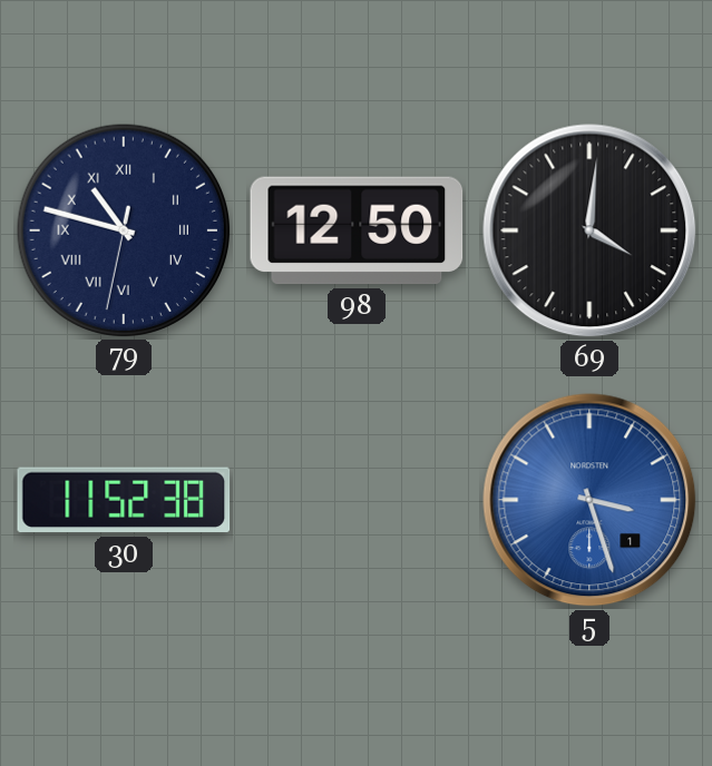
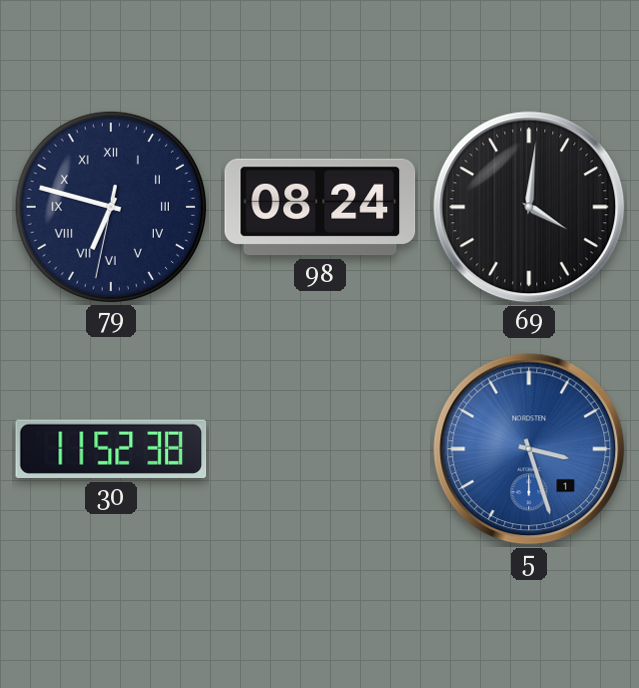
79: 10:47 -> 6:47 (110, 206)
98: 12:50 -> 08:24 (320, 207)
